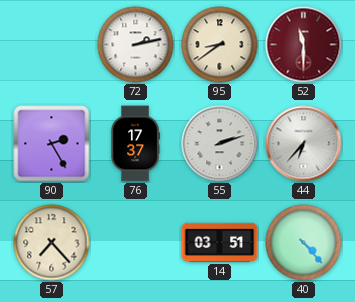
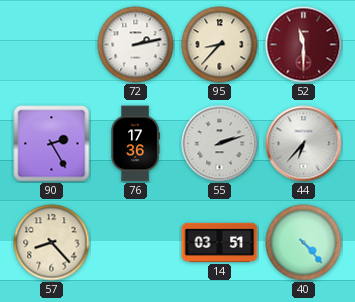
95: 8:39 -> 8:37 (220, 45)
76: 17:37 -> 17:36 (135, 144)
57: 7:23 -> 8:23 (52, 243)
